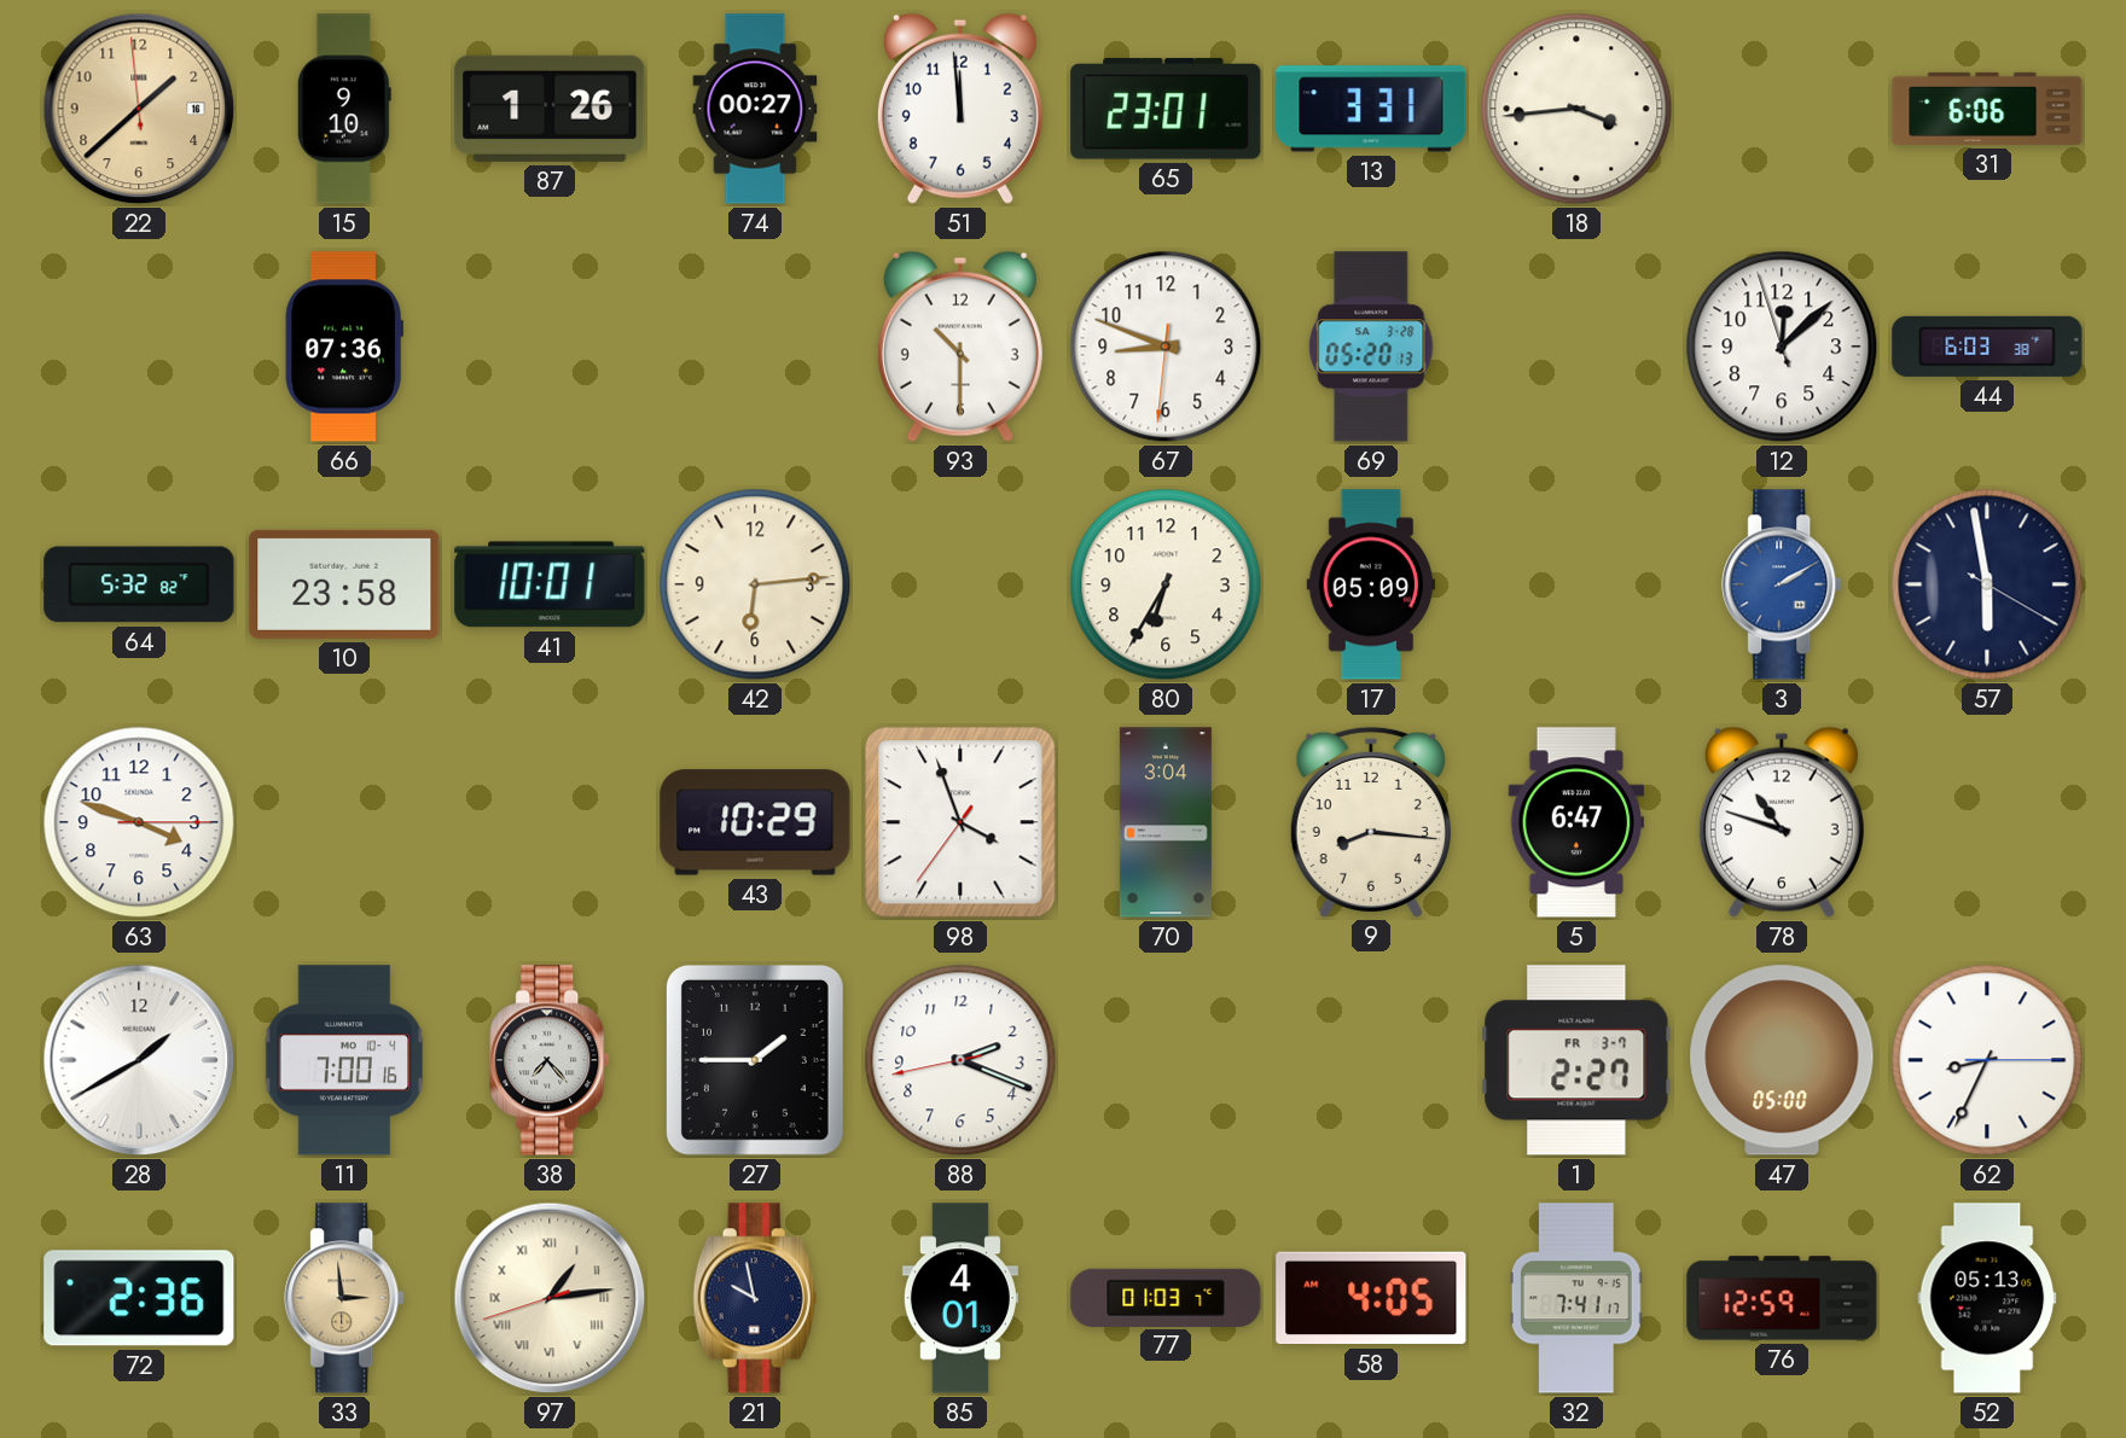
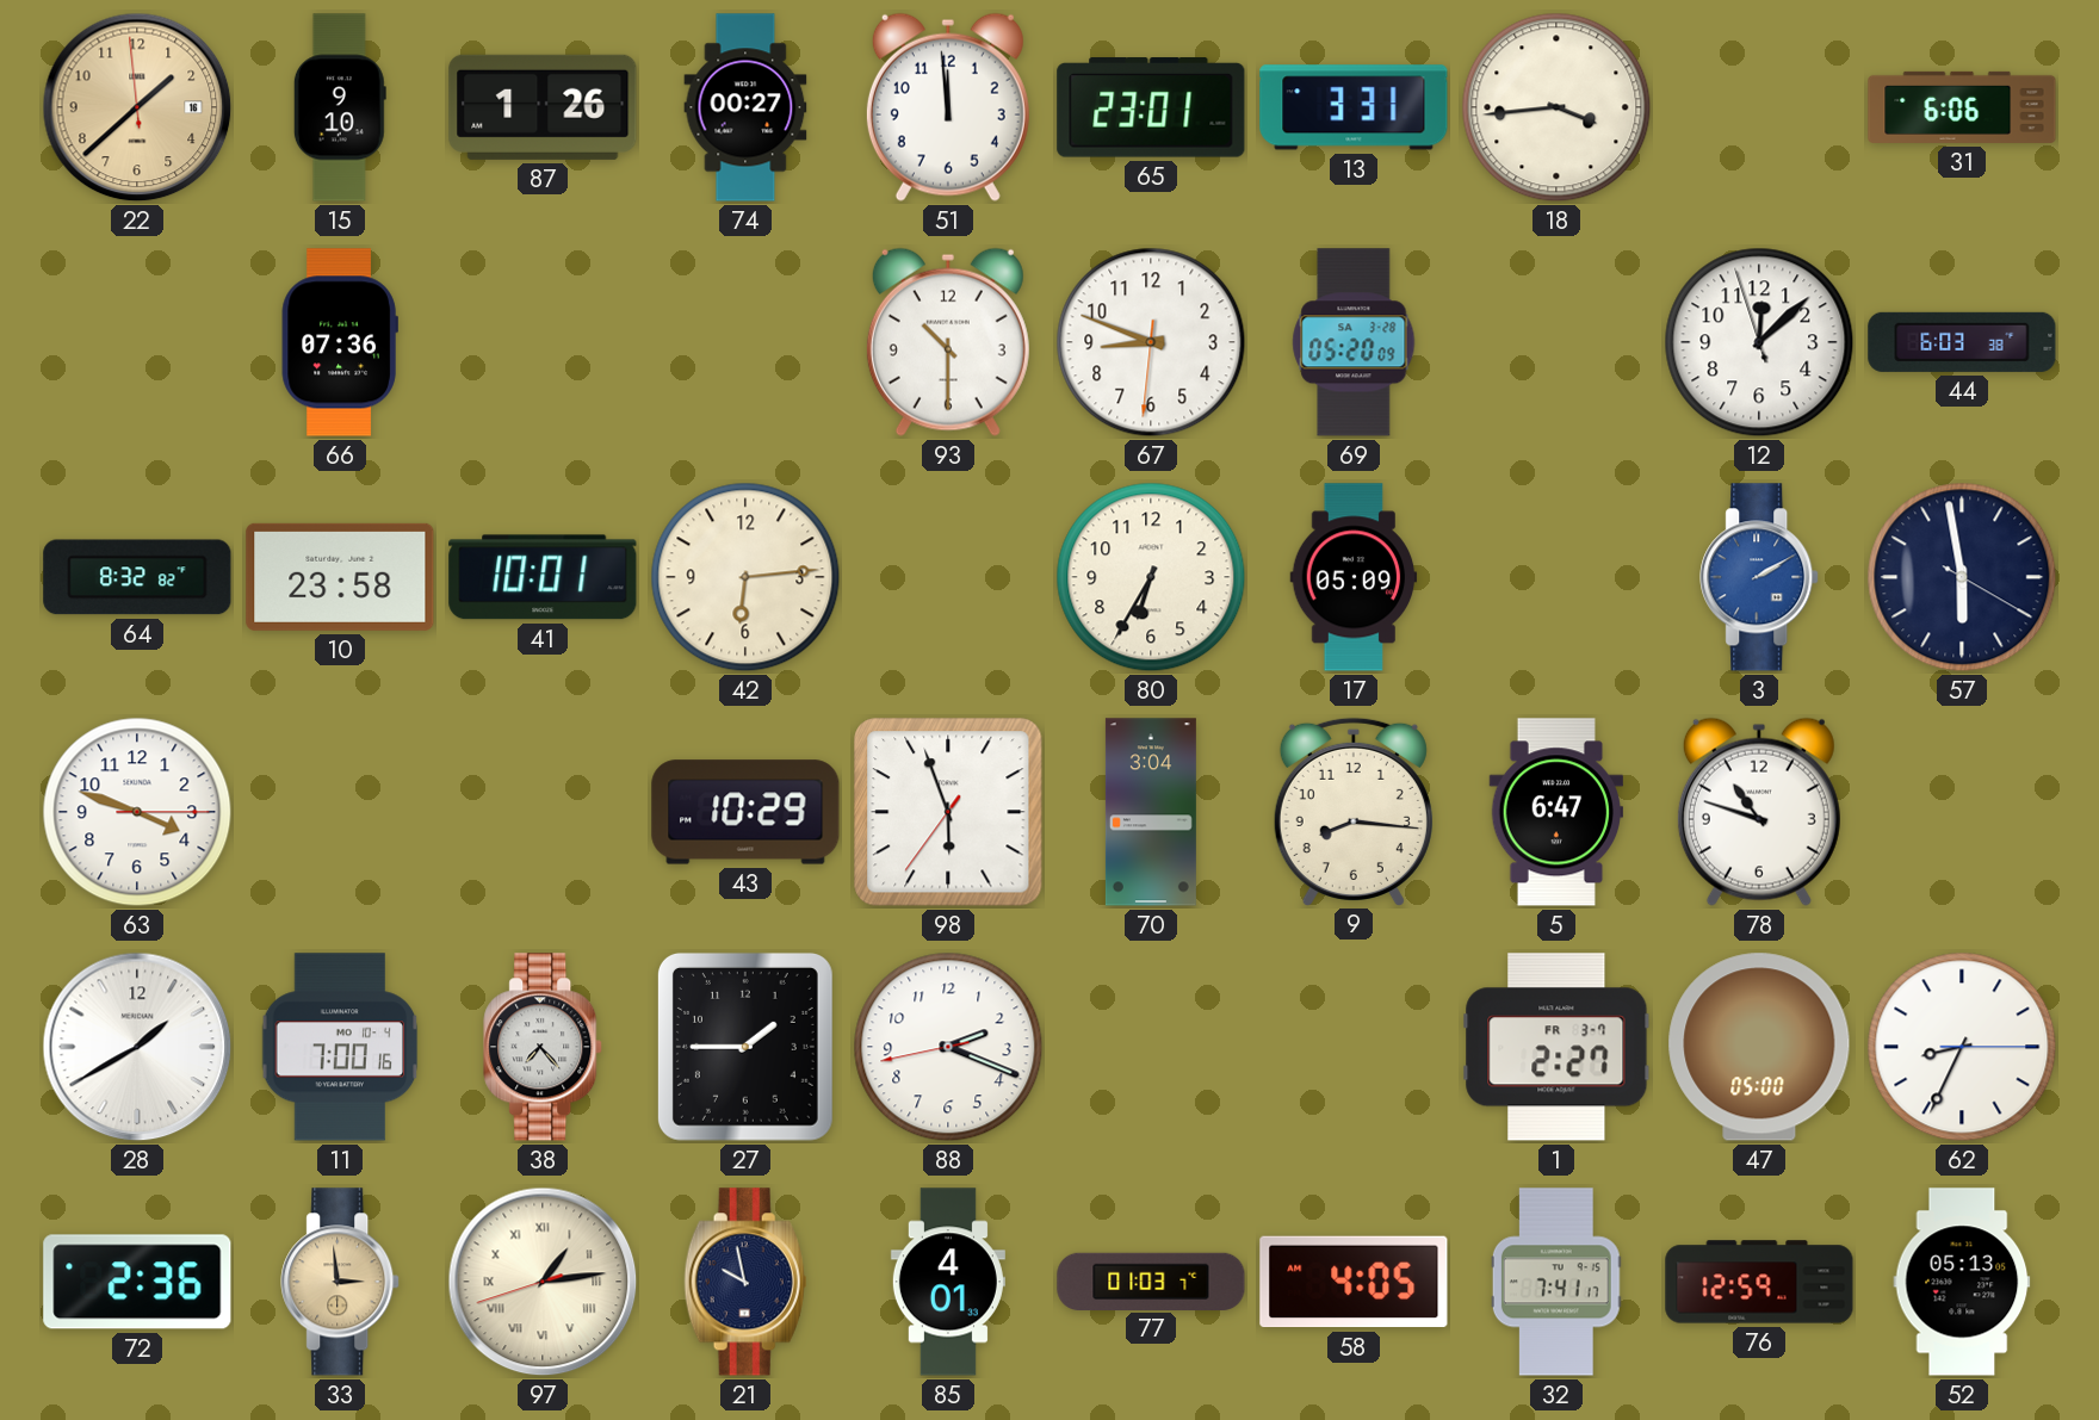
69: 05:20:13 -> 05:20:09 (1354, 342)
64: 5:32 -> 8:32 (137, 577)
98: 3:56 -> 5:56 (948, 812)
